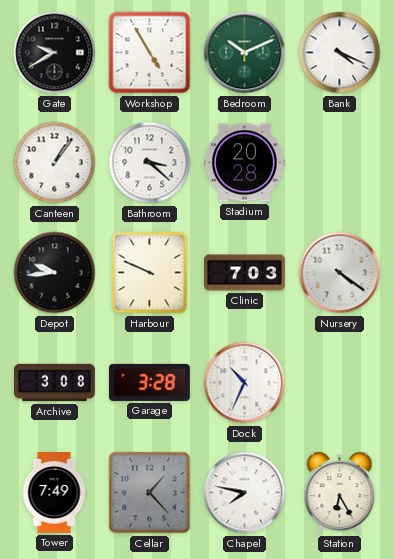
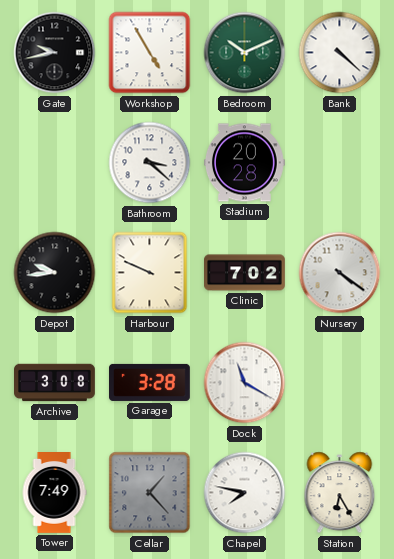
Gate: 9:40 -> 9:43 (55, 53)
Bank: 4:19 -> 4:22 (340, 53)
Canteen: 1:06 -> none (55, 163)
Clinic: 7:03 -> 7:02 (245, 273)
Dock: 10:34 -> 11:20 (245, 383)
